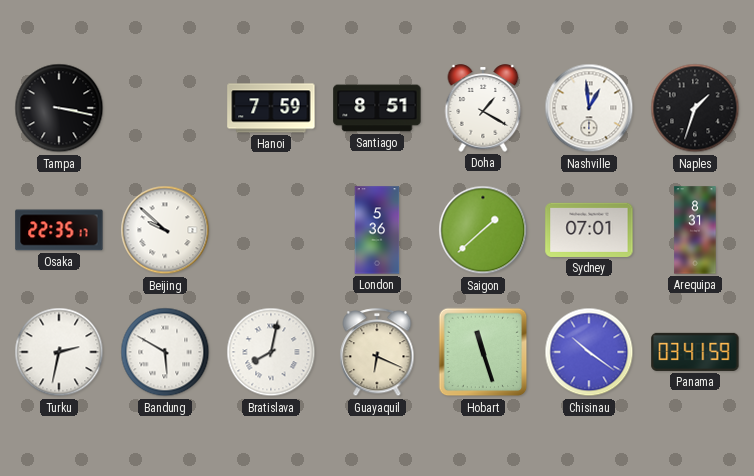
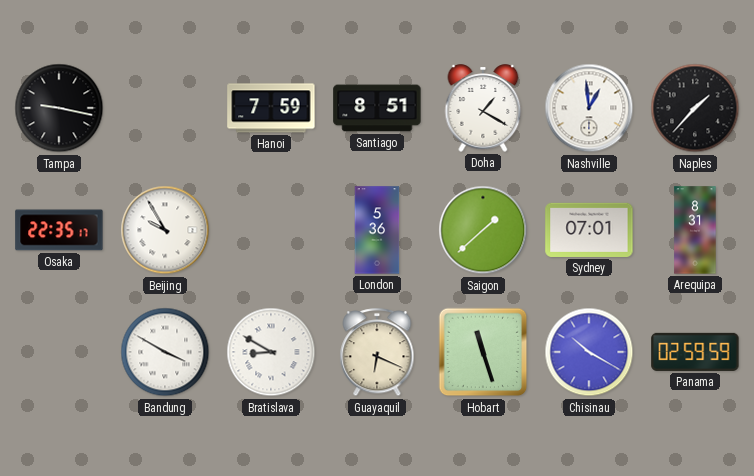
Tampa: 3:17 -> 9:17 (59, 108)
Naples: 1:33 -> 1:37 (695, 108)
Beijing: 9:52 -> 9:55 (165, 230)
Turku: 2:32 -> none (59, 352)
Bandung: 5:50 -> 3:50 (165, 352)
Bratislava: 8:02 -> 8:50 (271, 352)
Chisinau: 10:21 -> 10:20 (589, 352)
Panama: 03:41 -> 02:59 (695, 352)
